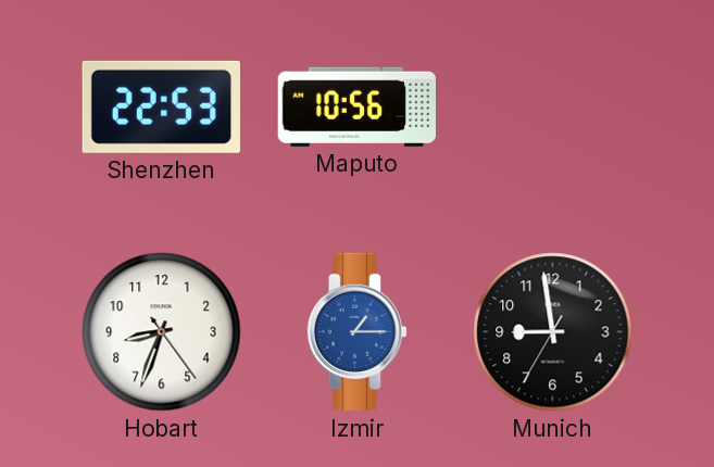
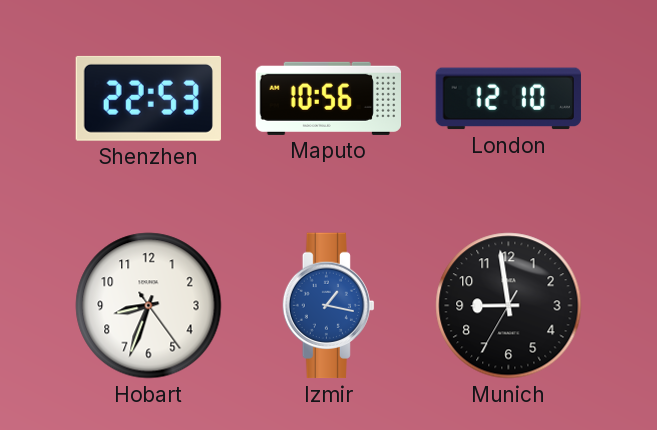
London: none -> 12:10 (508, 99)
Izmir: 1:15 -> 1:17 (328, 306)
